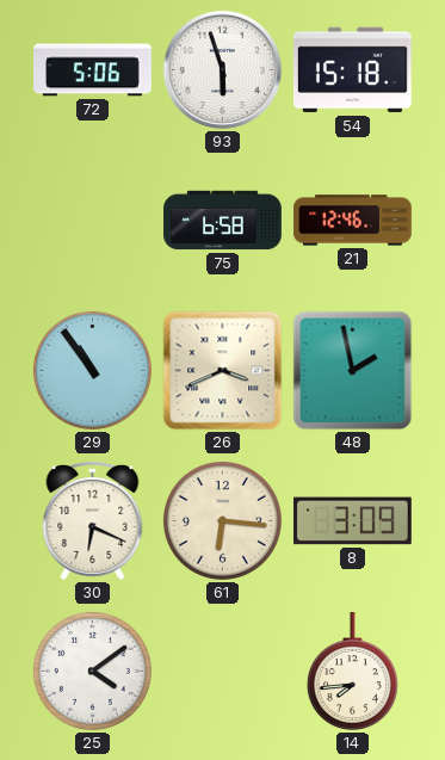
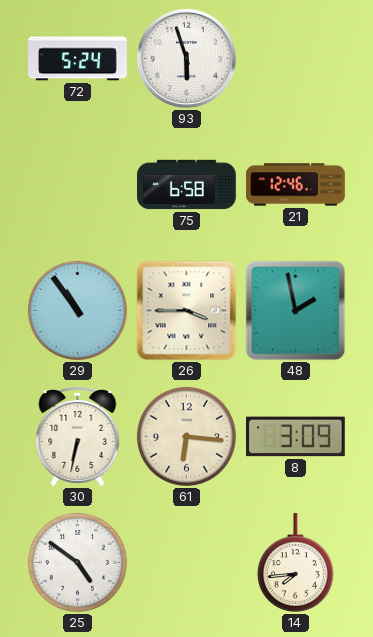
72: 5:06 -> 5:24 (78, 59)
54: 15:18 -> none (352, 70)
26: 3:41 -> 3:45 (187, 311)
30: 6:19 -> 6:32 (78, 437)
25: 4:09 -> 4:51 (77, 562)
